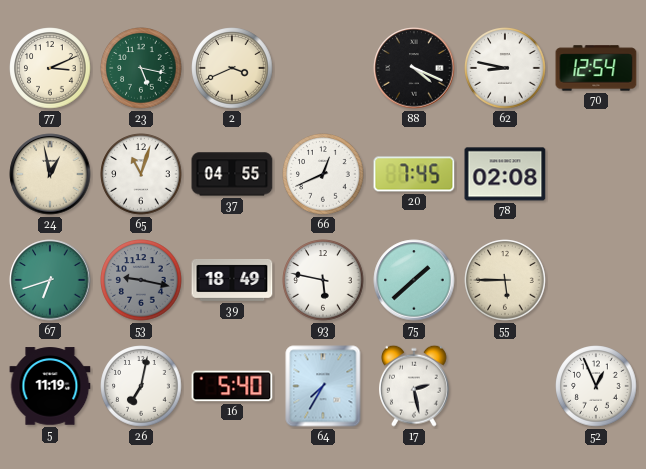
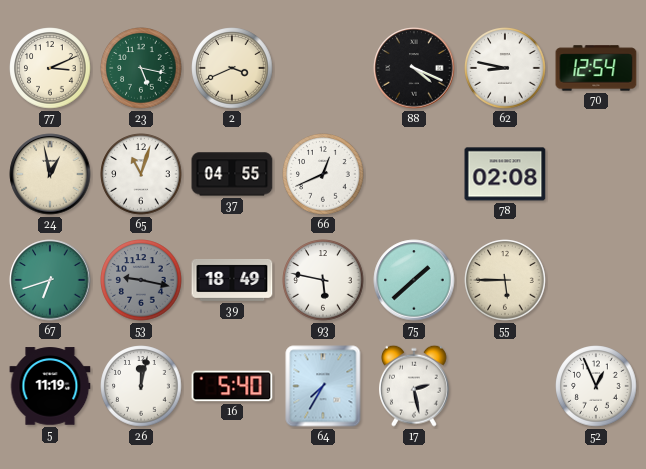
20: 7:45 -> none (414, 174)
26: 7:02 -> 12:02 (141, 386)
